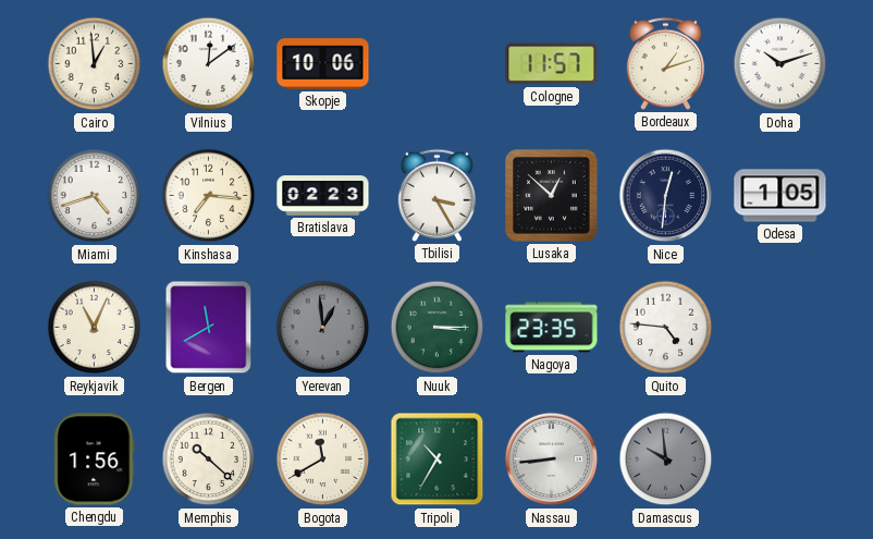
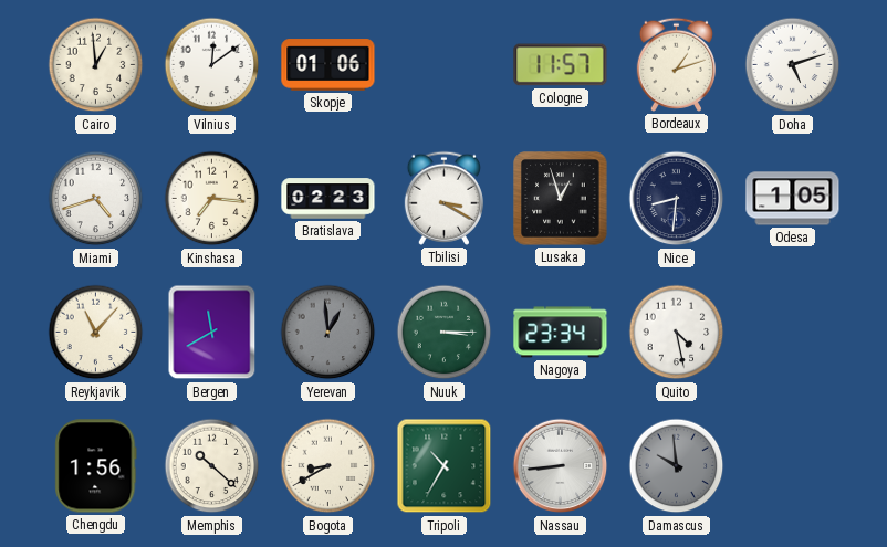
Skopje: 10:06 -> 01:06 (328, 65)
Doha: 10:12 -> 5:12 (793, 65)
Tbilisi: 3:25 -> 3:20 (443, 198)
Lusaka: 12:52 -> 12:57 (561, 199)
Nice: 12:31 -> 8:31 (677, 199)
Reykjavik: 11:04 -> 11:07 (96, 333)
Nagoya: 23:35 -> 23:34 (561, 333)
Quito: 4:46 -> 4:28 (677, 333)
Bogota: 11:40 -> 8:40 (328, 466)
